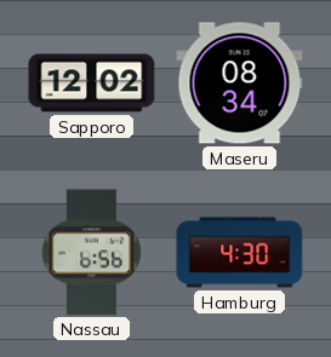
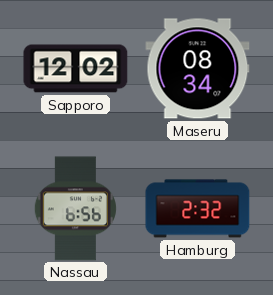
Hamburg: 4:30 -> 2:32 (198, 209)
